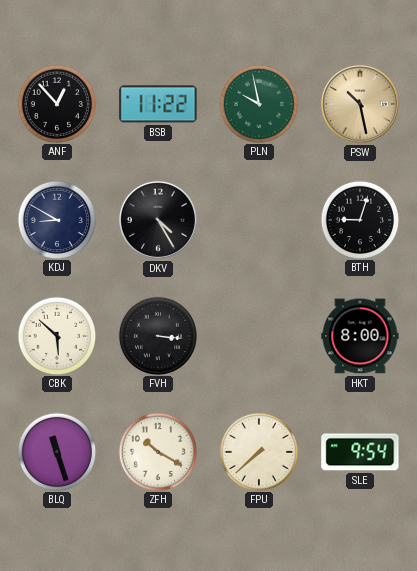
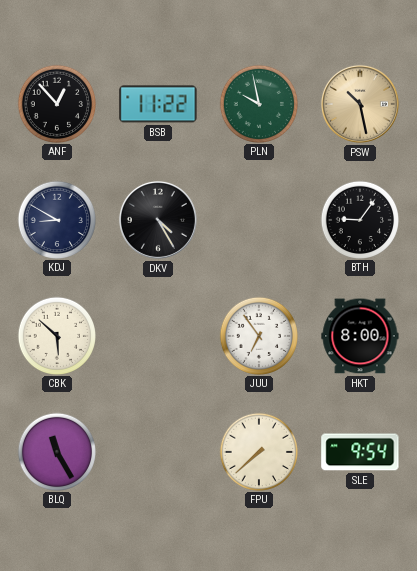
BTH: 9:03 -> 9:06 (359, 219)
FVH: 3:16 -> none (157, 335)
JUU: none -> 6:54 (258, 335)
BLQ: 11:27 -> 11:25 (56, 451)
ZFH: 10:20 -> none (157, 451)
